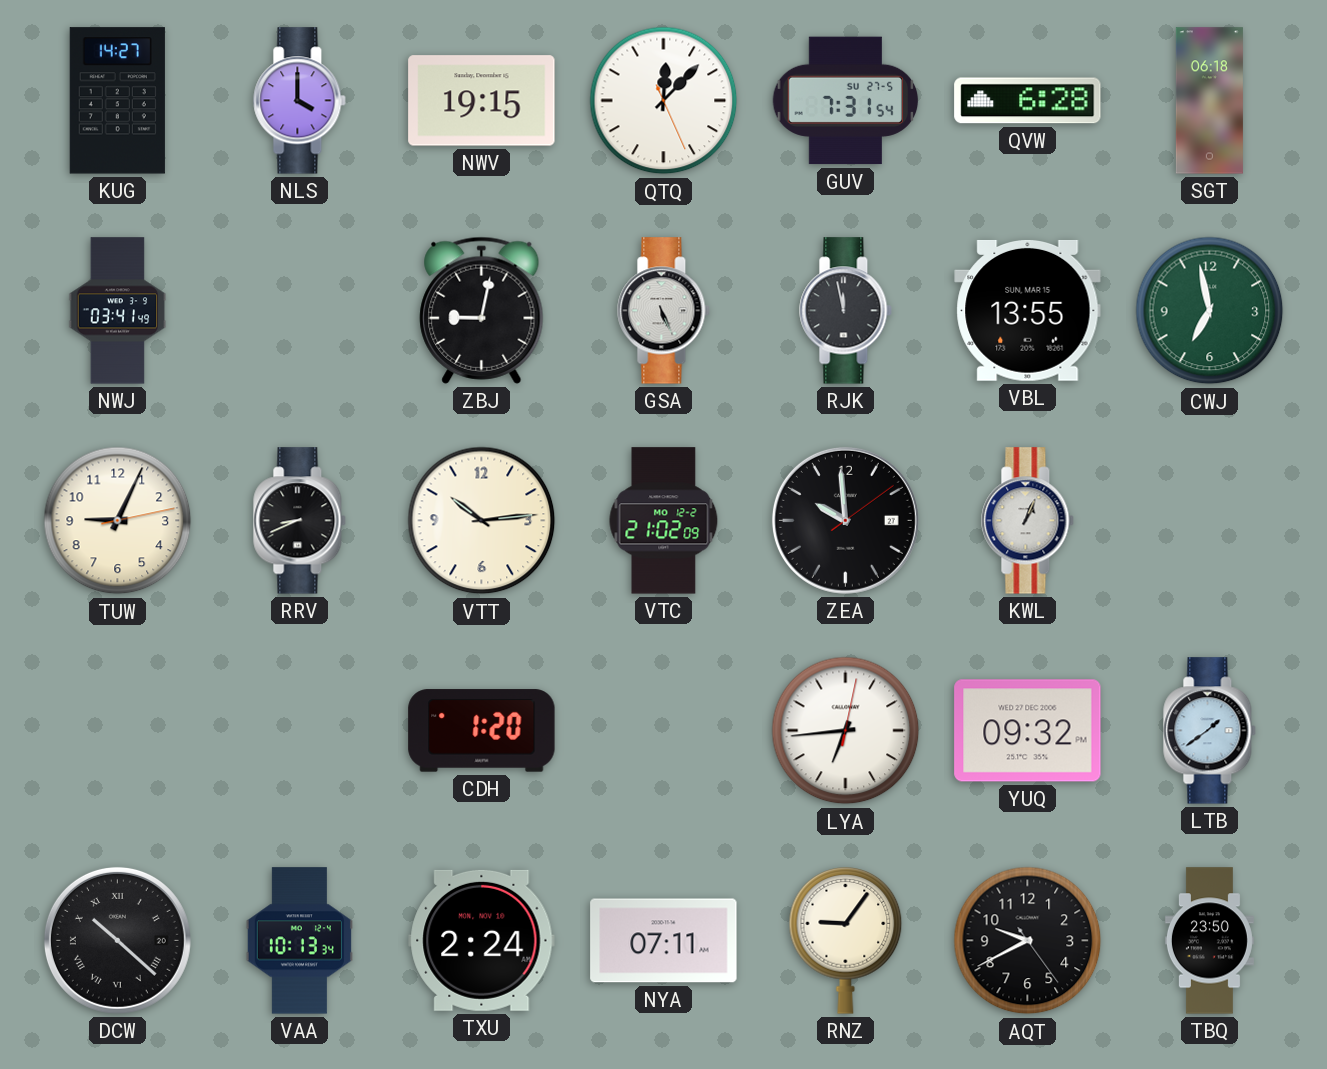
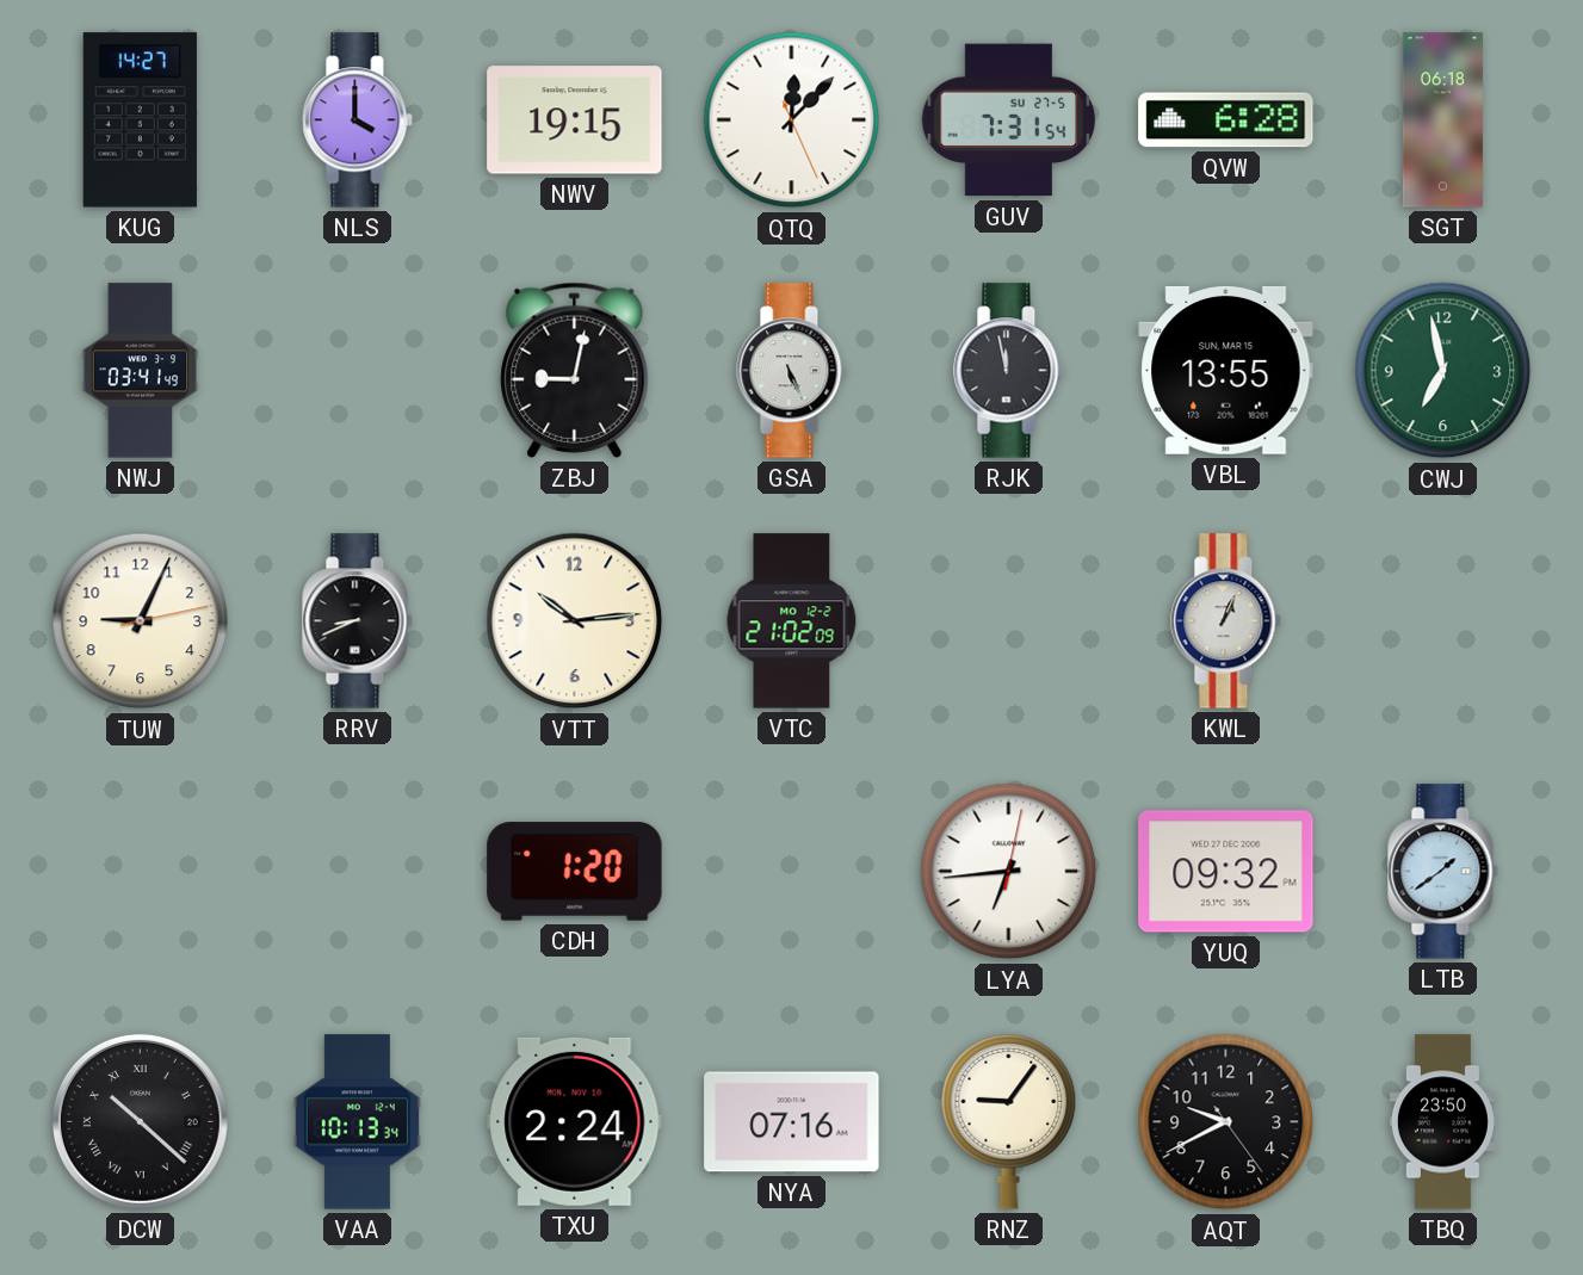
ZEA: 9:59 -> none (845, 520)
NYA: 07:11 -> 07:16 (792, 1122)
